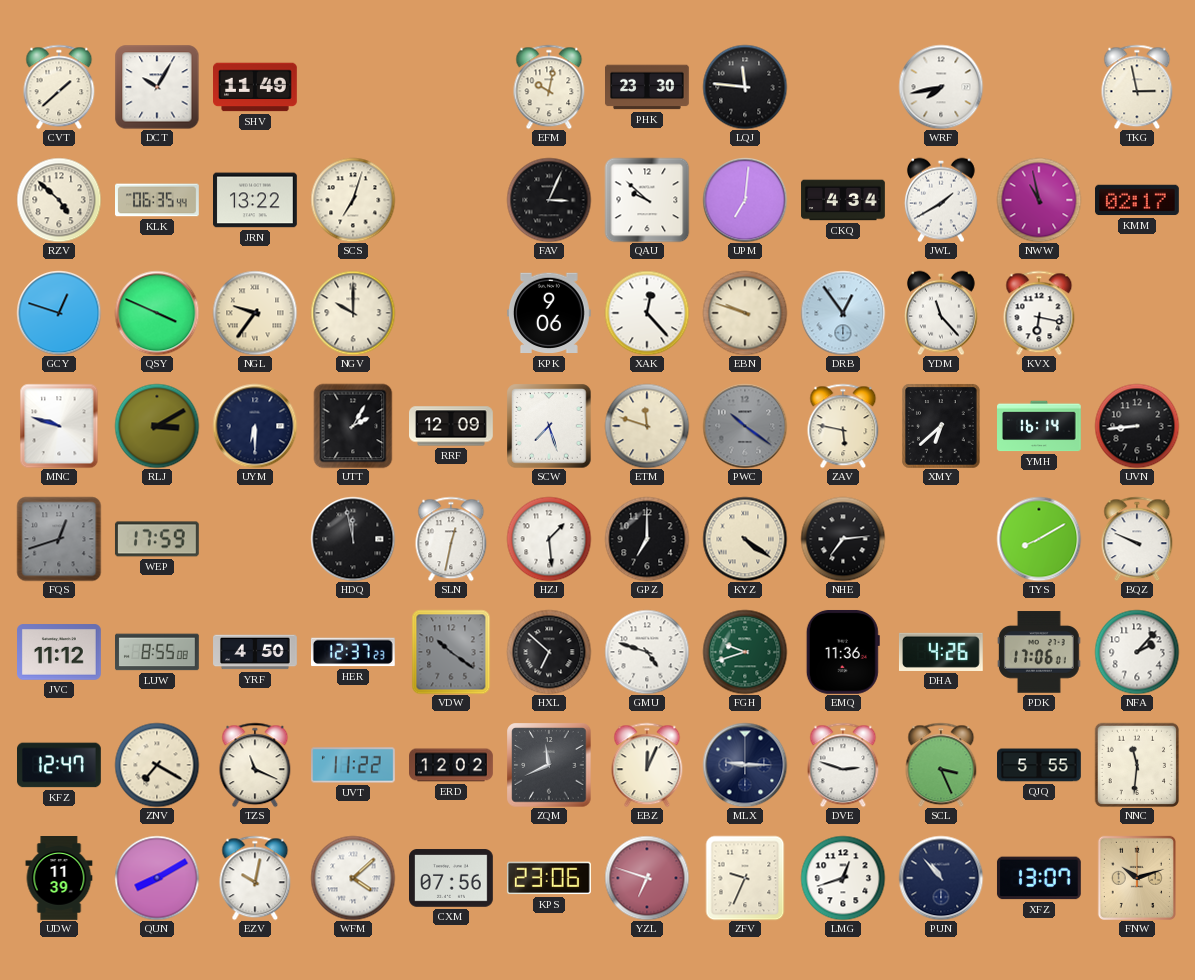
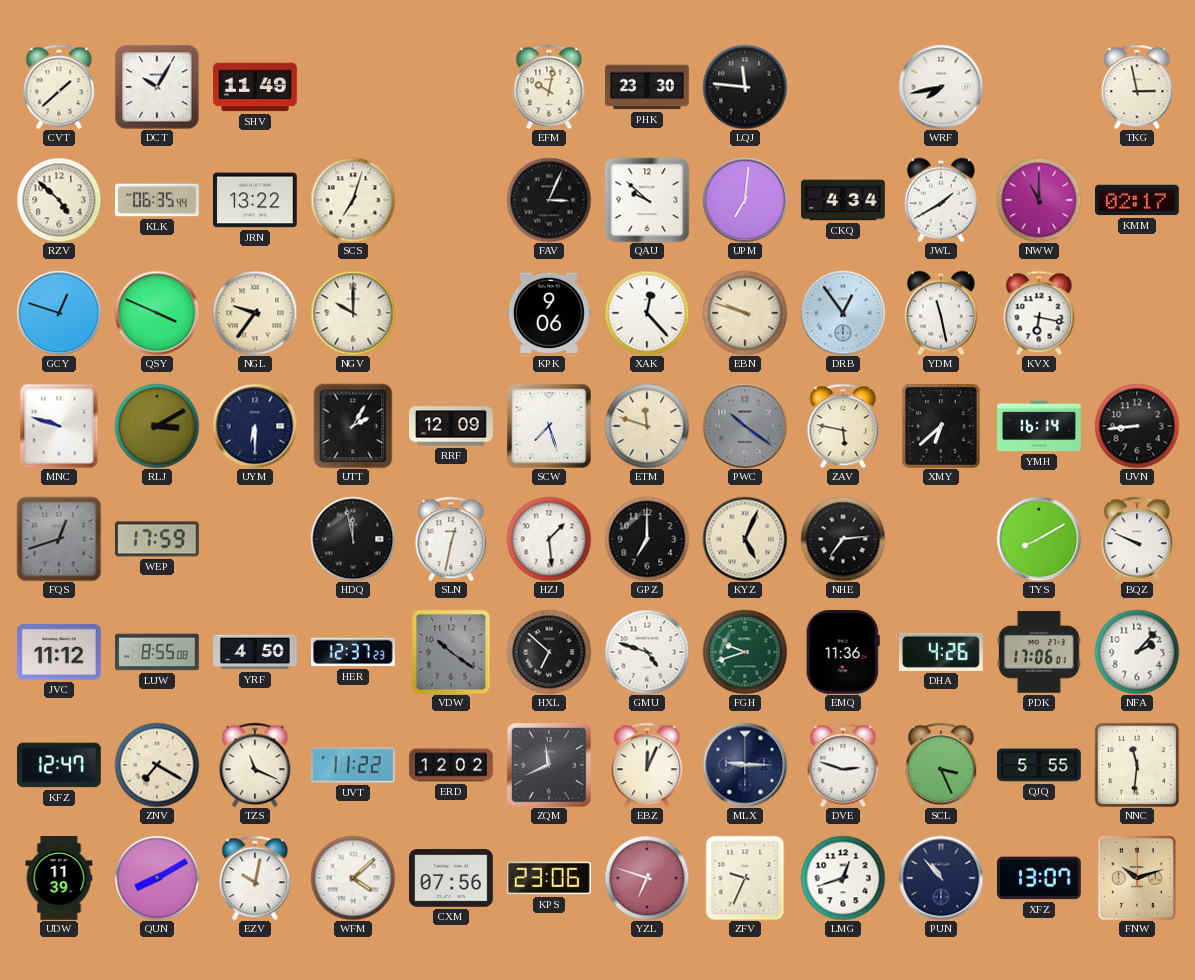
NWW: 10:58 -> 11:00 (1039, 200)
YDM: 11:23 -> 11:28 (941, 313)
KYZ: 4:21 -> 5:04 (745, 539)
